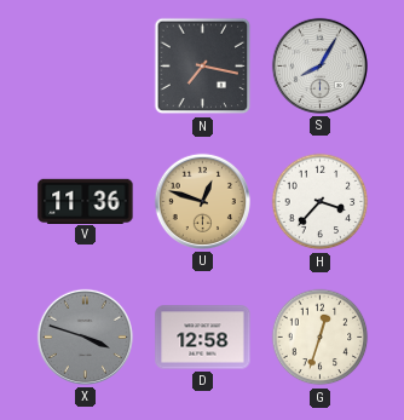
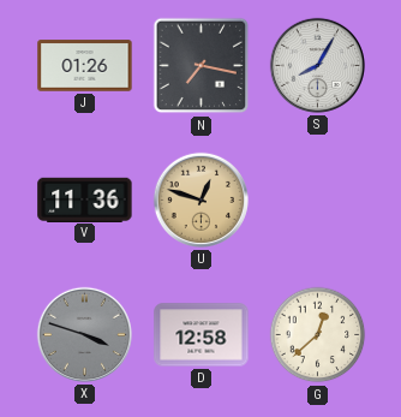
J: none -> 01:26 (85, 66)
H: 3:37 -> none (321, 202)
G: 12:33 -> 12:38 (318, 335)
